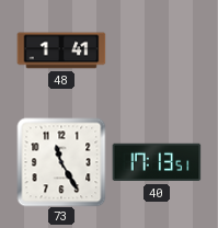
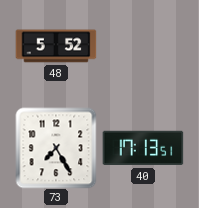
48: 1:41 -> 5:52 (56, 46)
73: 11:25 -> 7:25 (56, 148)
